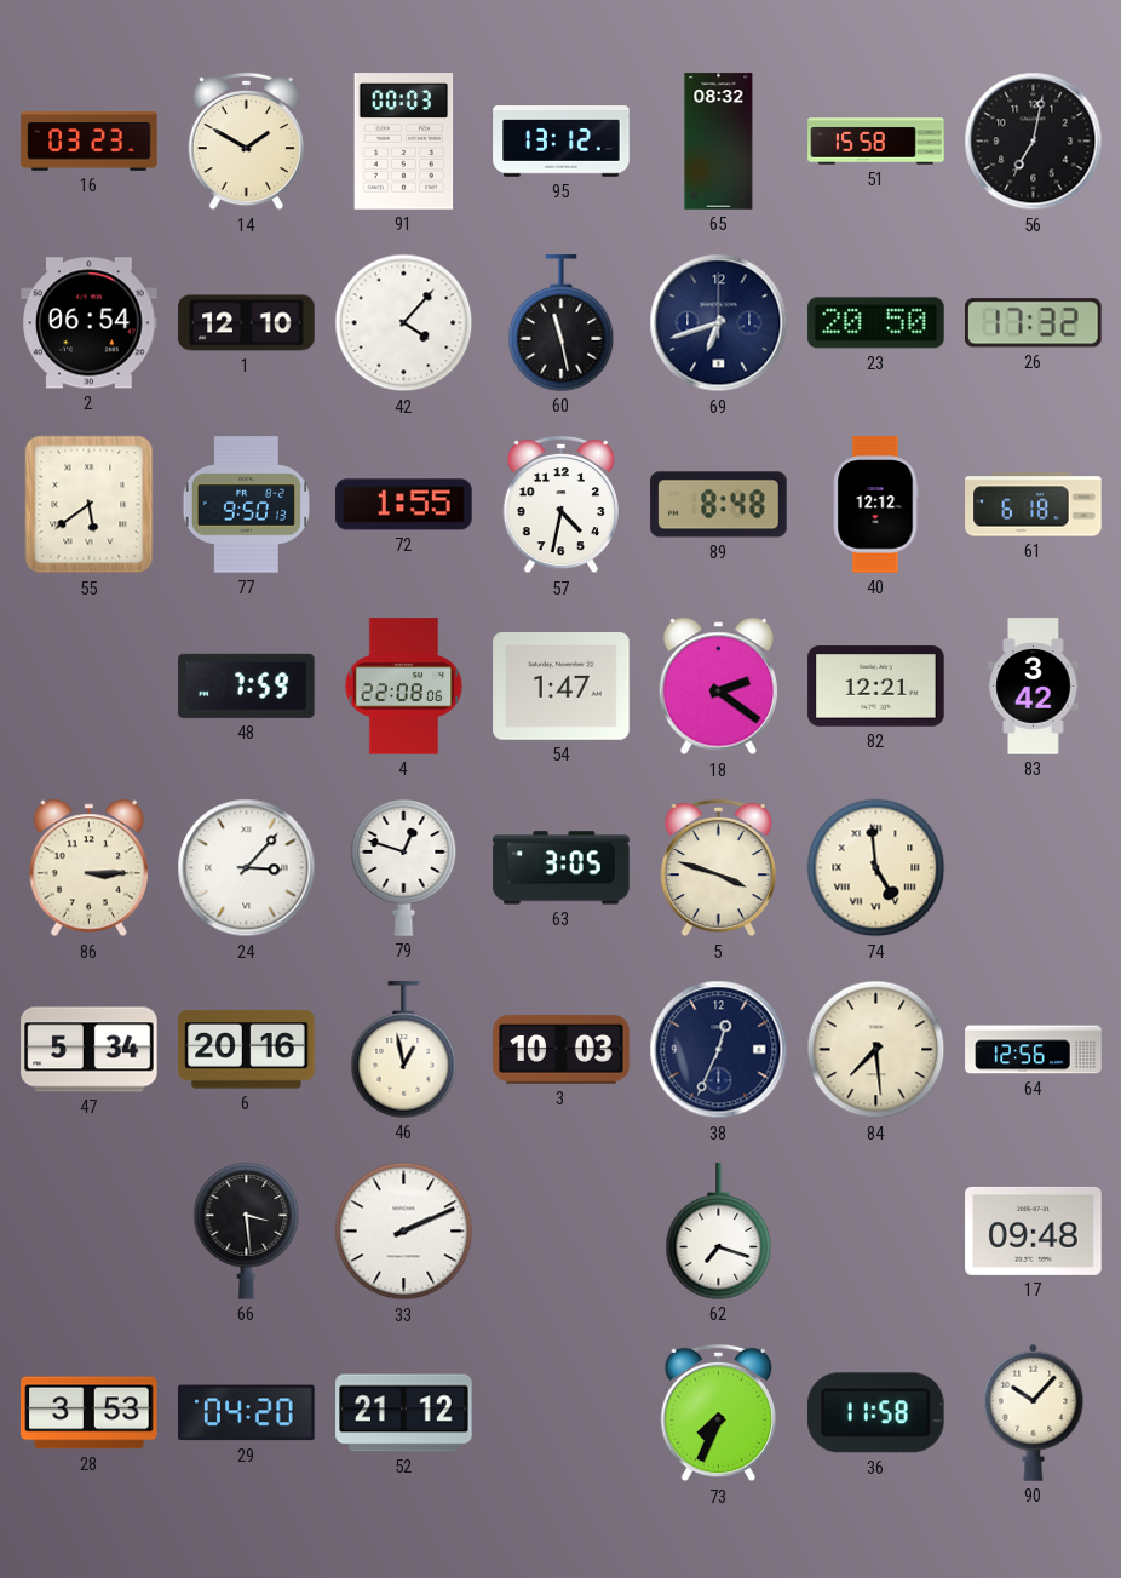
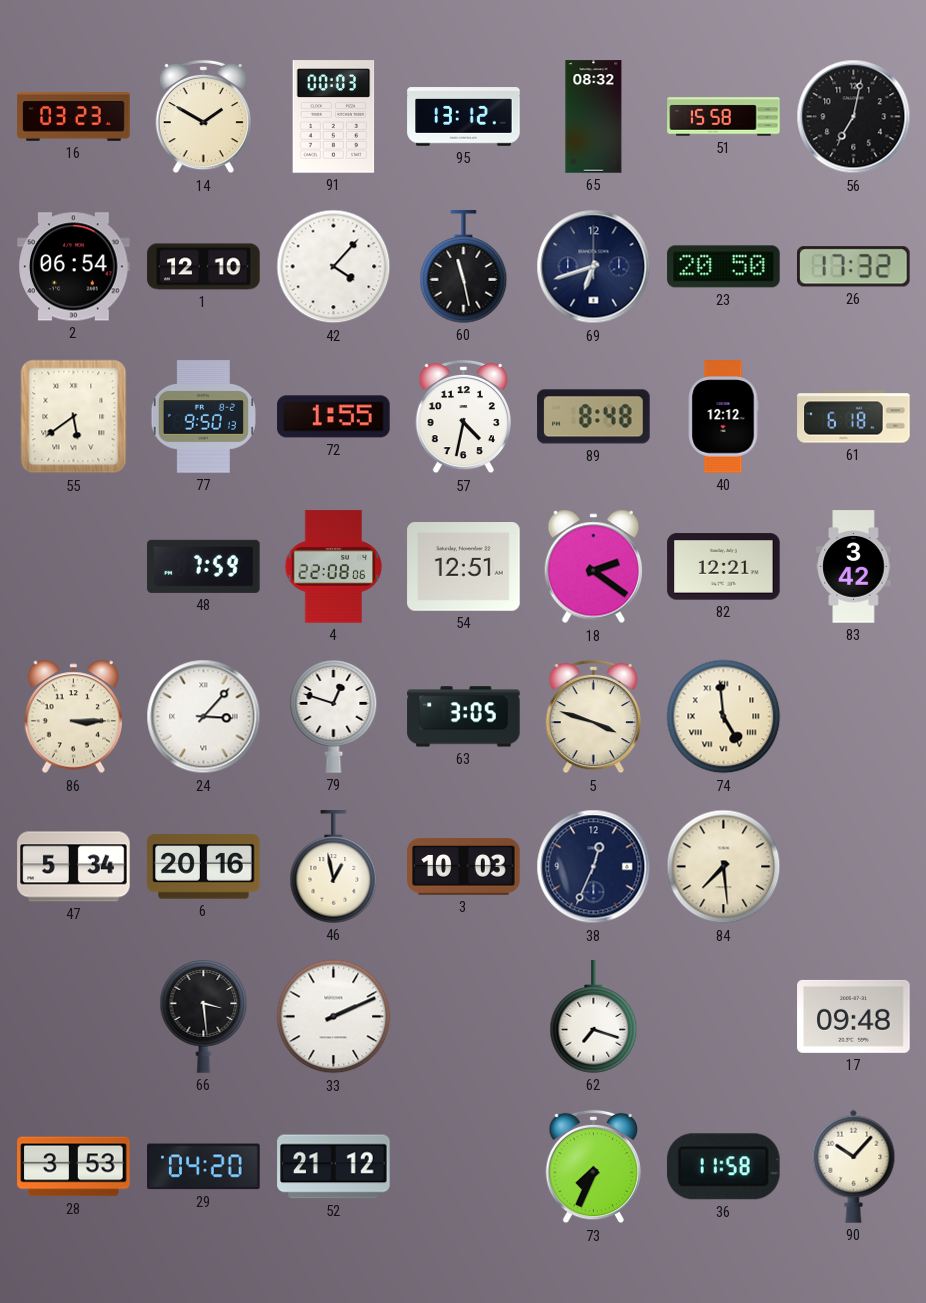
54: 1:47 -> 12:51 (464, 567)
64: 12:56 -> none (1034, 1050)
